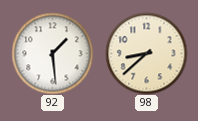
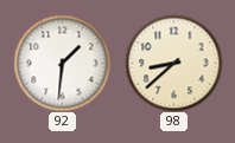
92: 1:29 -> 1:31 (62, 63)
